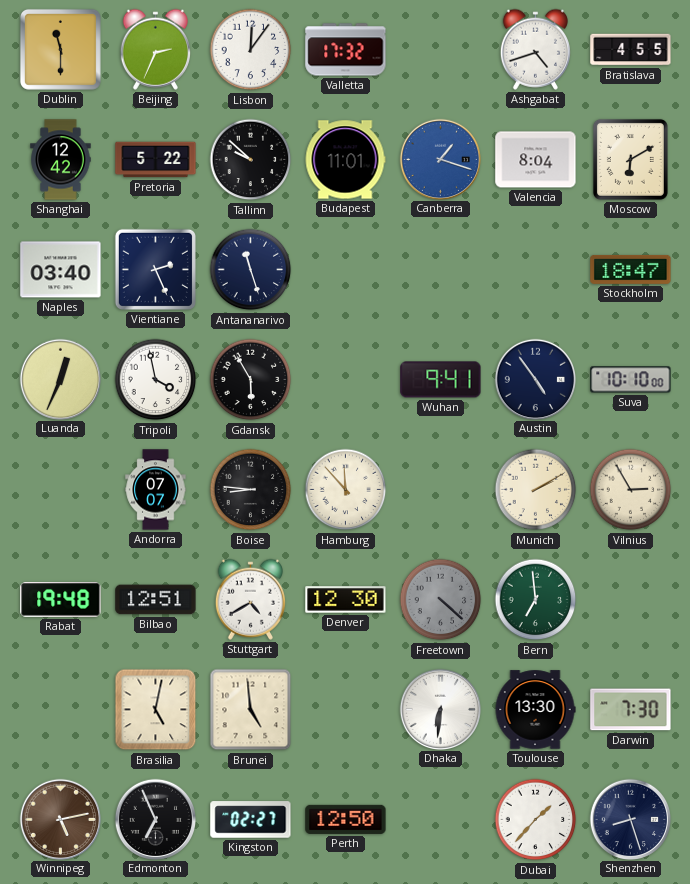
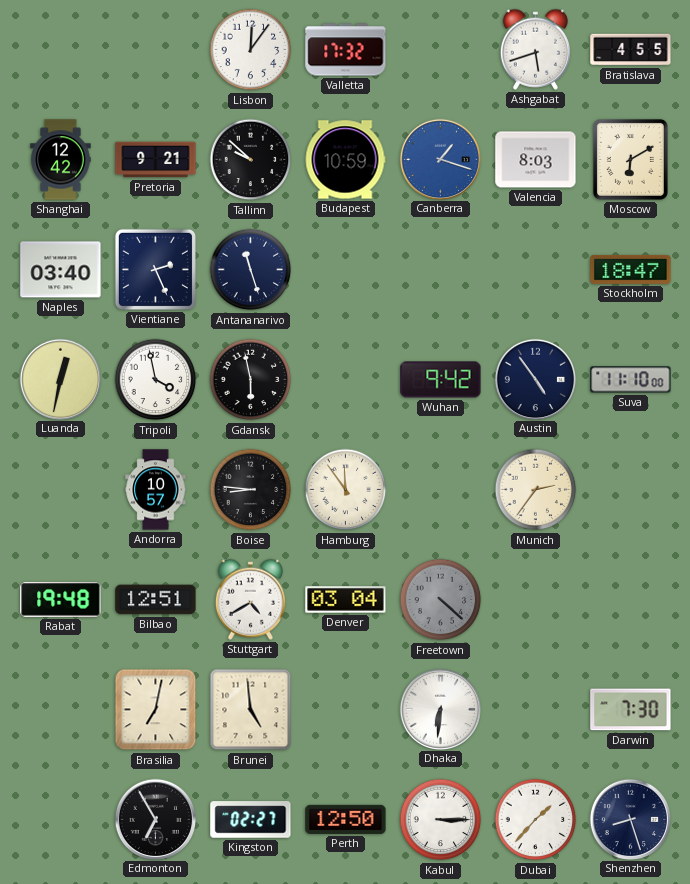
Dublin: 11:30 -> none (60, 49)
Beijing: 2:34 -> none (155, 49)
Ashgabat: 4:42 -> 5:42 (535, 49)
Pretoria: 5:22 -> 9:21 (156, 160)
Budapest: 11:01 -> 10:59 (345, 160)
Valencia: 8:04 -> 8:03 (536, 160)
Luanda: 12:34 -> 12:32 (60, 379)
Gdansk: 5:55 -> 5:58 (251, 380)
Wuhan: 9:41 -> 9:42 (441, 380)
Suva: 10:10 -> 11:10 (631, 380)
Andorra: 07:07 -> 10:57 (156, 490)
Hamburg: 11:53 -> 11:54 (346, 490)
Munich: 2:10 -> 2:36 (536, 490)
Vilnius: 2:55 -> none (631, 490)
Denver: 12:30 -> 03:04 (346, 600)
Bern: 6:59 -> none (536, 600)
Brasilia: 5:02 -> 7:02 (156, 710)
Toulouse: 13:30 -> none (535, 710)
Winnipeg: 5:13 -> none (60, 819)
Edmonton: 6:56 -> 6:55 (155, 819)
Kabul: none -> 3:15 (441, 820)
